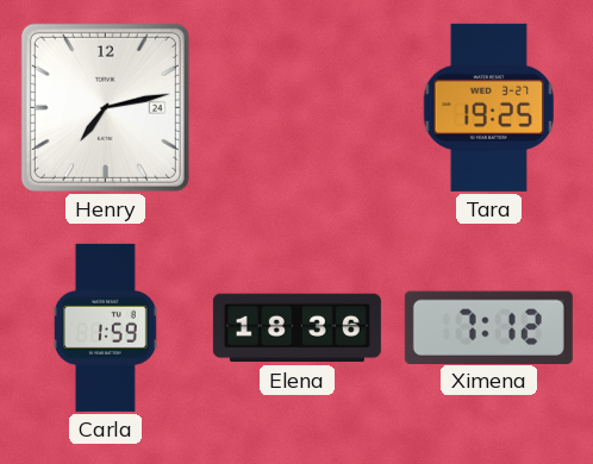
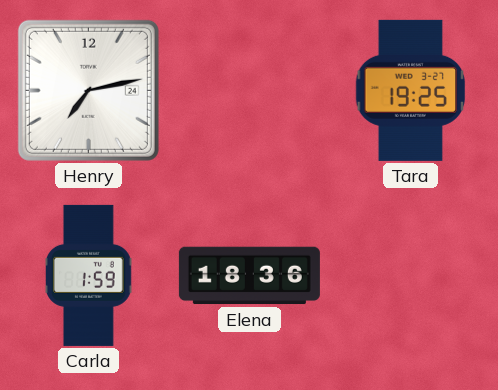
Ximena: 7:12 -> none (488, 327)
